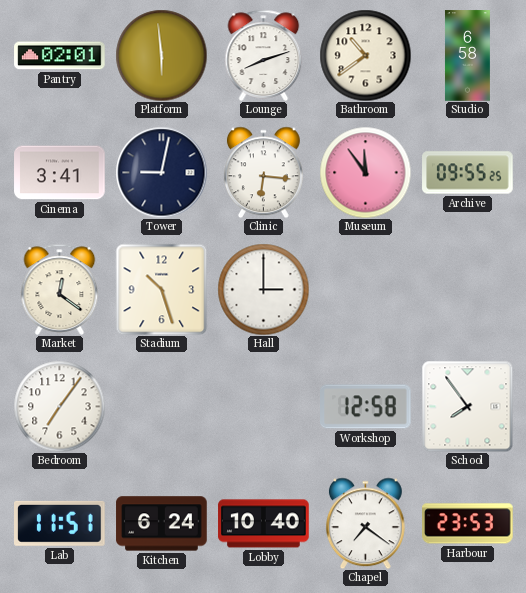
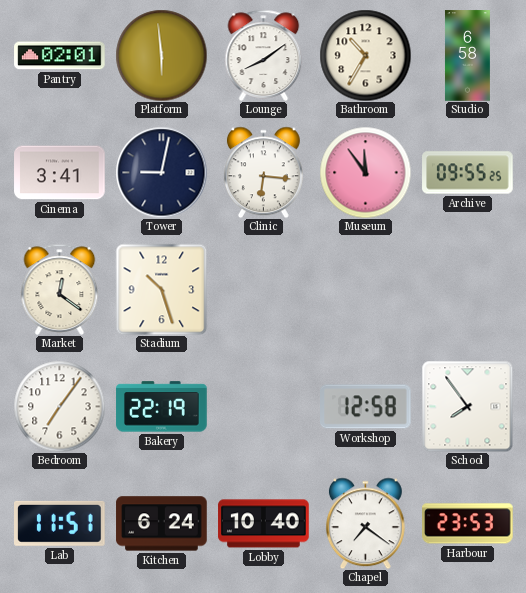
Lounge: 8:12 -> 8:09 (264, 55)
Bathroom: 10:39 -> 10:35 (365, 55)
Hall: 3:00 -> none (263, 289)
Bakery: none -> 22:19 (162, 407)
